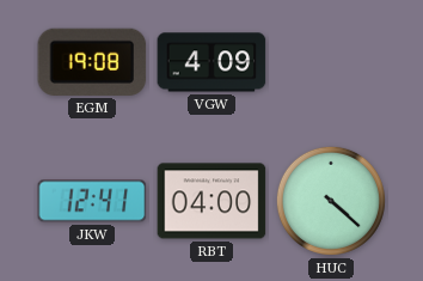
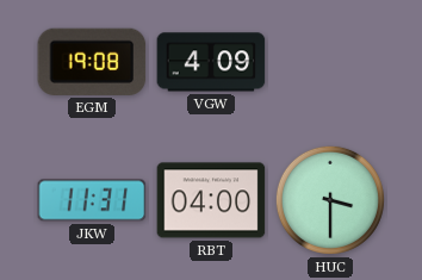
JKW: 12:41 -> 11:31 (92, 200)
HUC: 4:22 -> 3:30 (330, 200)
